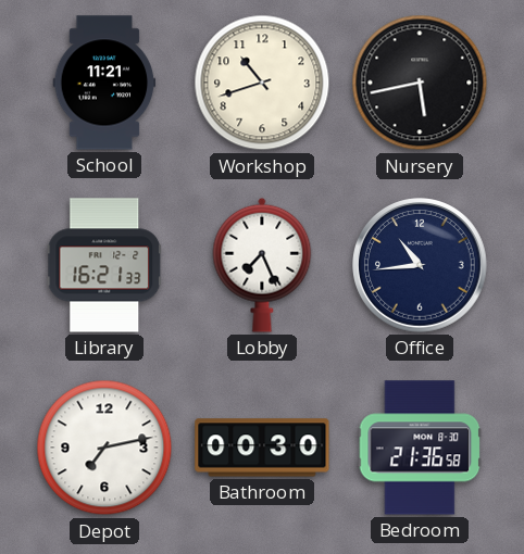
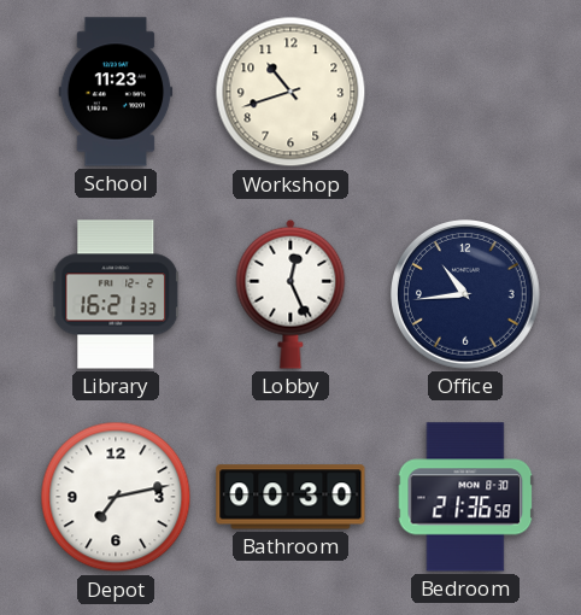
School: 11:21 -> 11:23 (116, 92)
Nursery: 5:43 -> none (420, 83)
Lobby: 7:26 -> 12:26 (290, 294)
